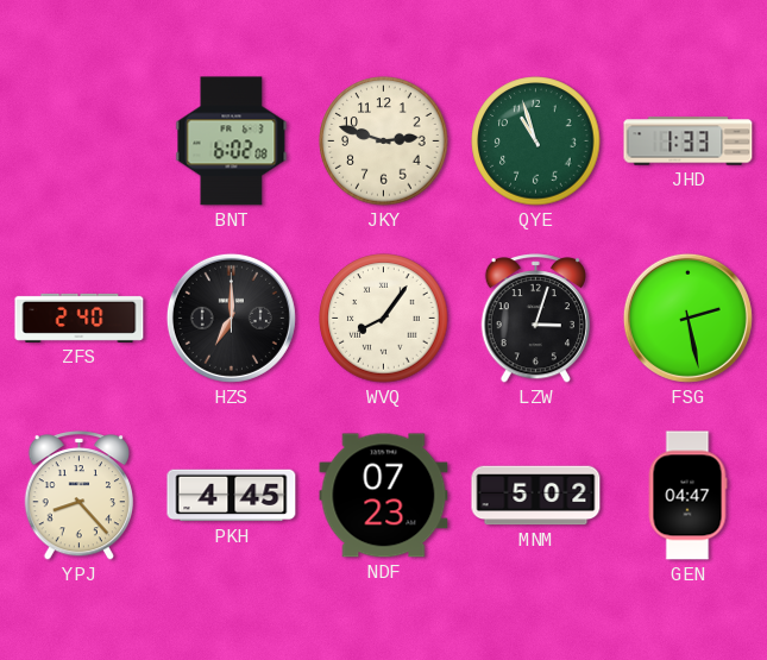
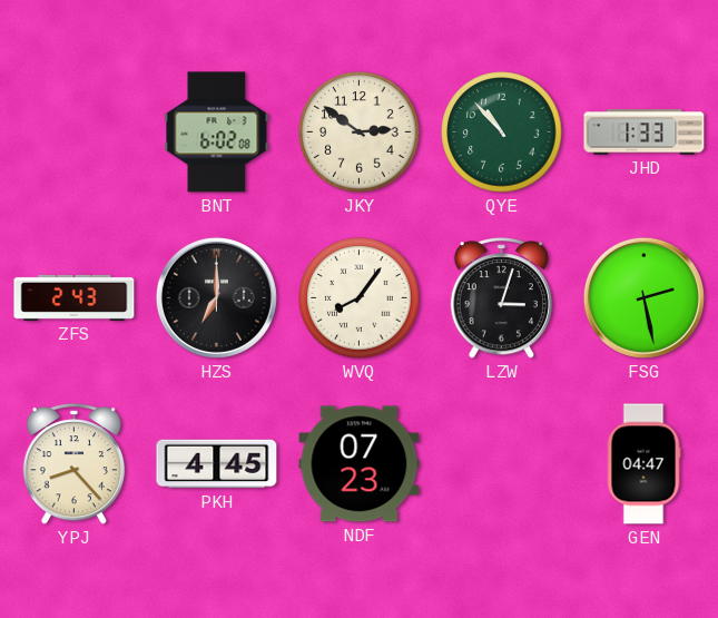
JKY: 2:48 -> 2:51 (360, 133)
QYE: 10:57 -> 10:53 (502, 133)
ZFS: 2:40 -> 2:43 (75, 297)
MNM: 5:02 -> none (536, 496)
